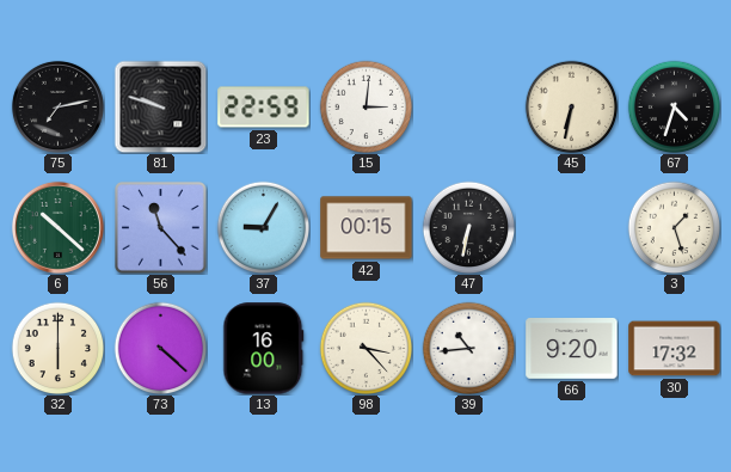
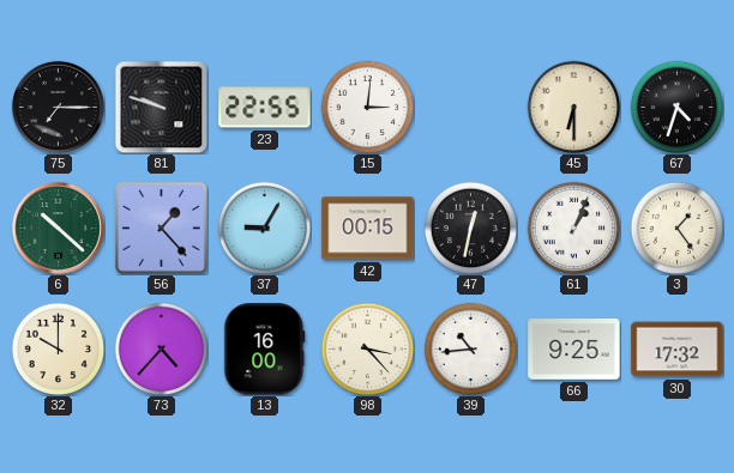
75: 7:13 -> 7:15 (58, 107)
23: 22:59 -> 22:55 (265, 108)
45: 6:32 -> 6:30 (573, 107)
56: 11:23 -> 1:23 (162, 229)
47: 6:32 -> 12:32 (470, 228)
61: none -> 1:04 (573, 228)
3: 1:27 -> 1:24 (676, 228)
32: 6:00 -> 10:00 (58, 348)
73: 4:22 -> 4:37 (161, 348)
66: 9:20 -> 9:25 (574, 350)
